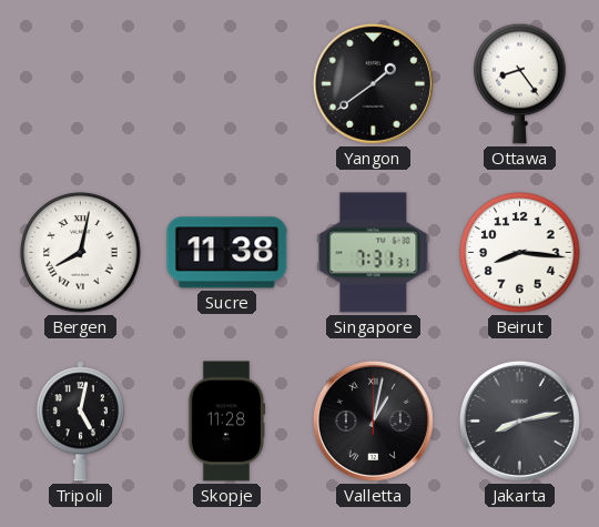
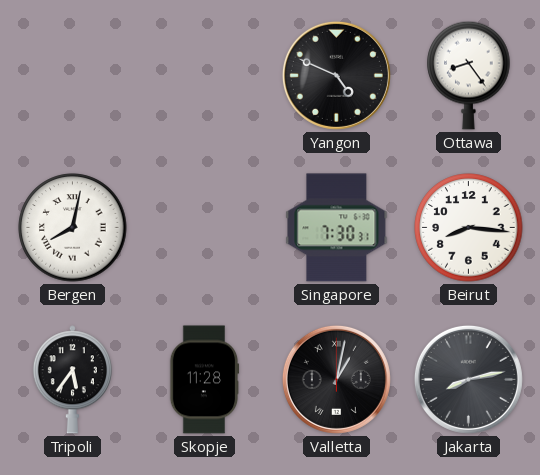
Yangon: 1:39 -> 4:49 (336, 75)
Sucre: 11:38 -> none (227, 253)
Singapore: 7:31 -> 7:30 (337, 228)
Tripoli: 5:02 -> 5:36 (72, 380)
